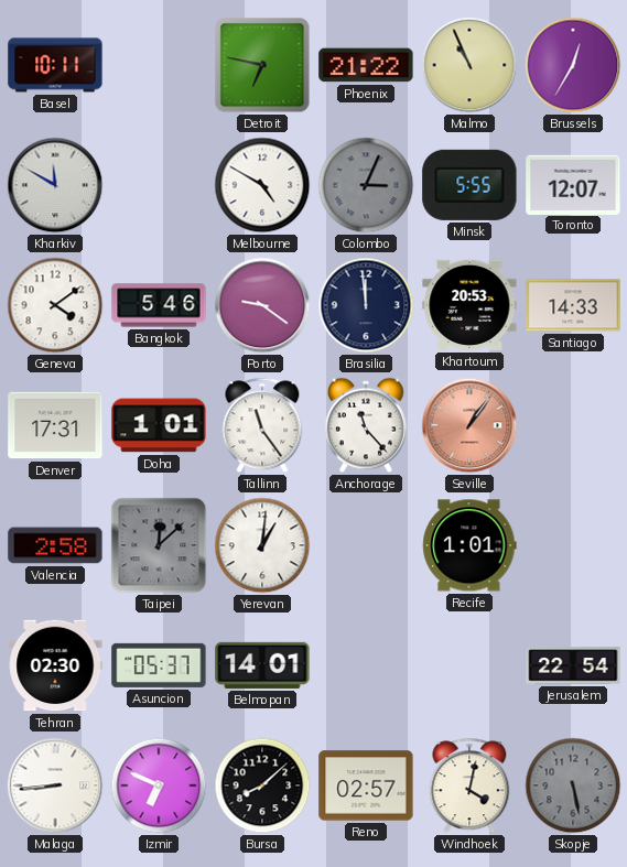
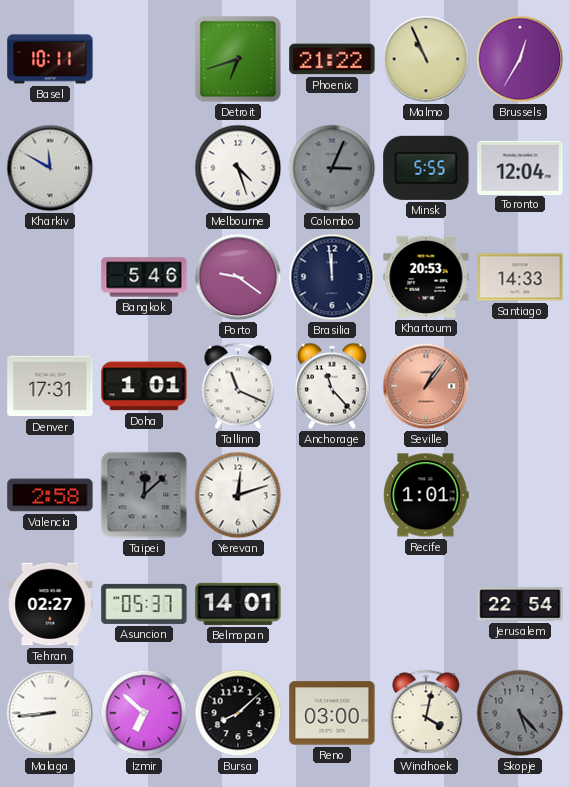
Detroit: 6:47 -> 6:42 (238, 59)
Melbourne: 4:50 -> 4:27 (238, 168)
Toronto: 12:07 -> 12:04 (520, 167)
Geneva: 4:09 -> none (55, 305)
Tallinn: 11:24 -> 11:19 (238, 386)
Yerevan: 1:01 -> 12:12 (238, 495)
Tehran: 02:30 -> 02:27 (50, 604)
Izmir: 6:49 -> 6:52 (144, 713)
Reno: 02:57 -> 03:00 (332, 713)
Skopje: 5:28 -> 5:23 (520, 713)
